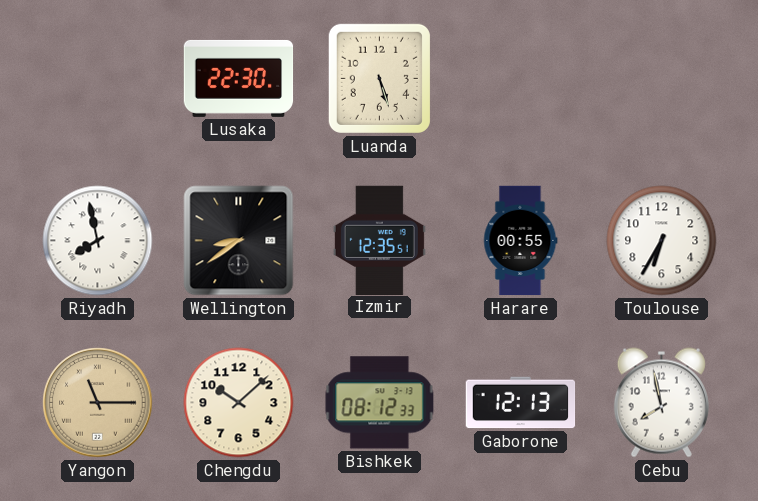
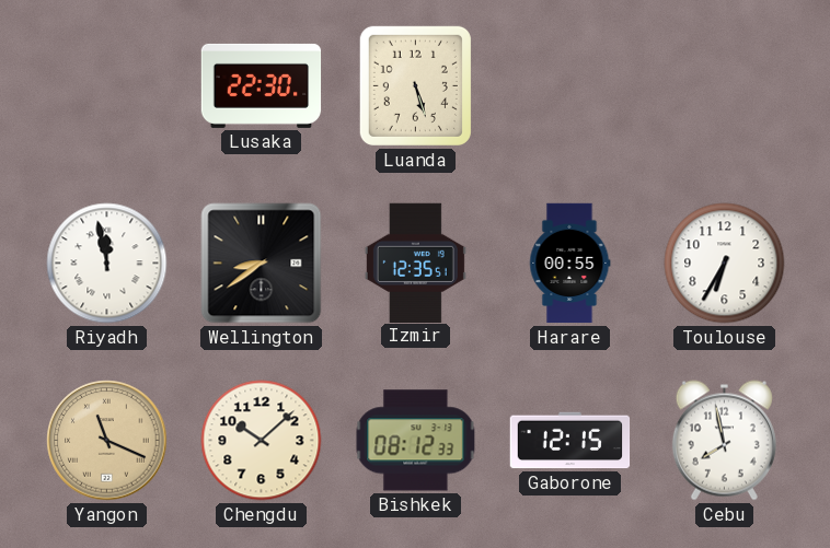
Riyadh: 7:58 -> 11:58 (107, 264)
Yangon: 11:15 -> 11:19 (107, 441)
Gaborone: 12:13 -> 12:15 (570, 441)
